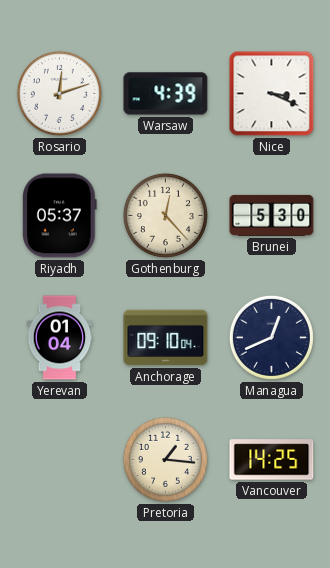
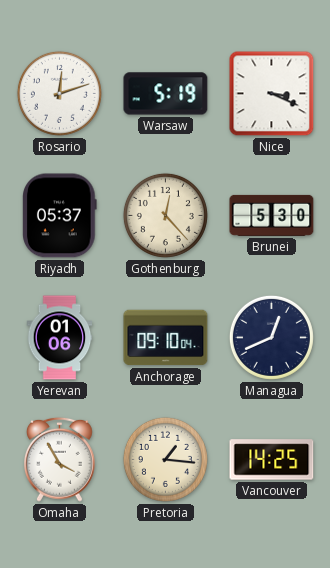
Warsaw: 4:39 -> 5:19 (166, 94)
Yerevan: 01:04 -> 01:06 (60, 338)
Omaha: none -> 3:55 (60, 459)
